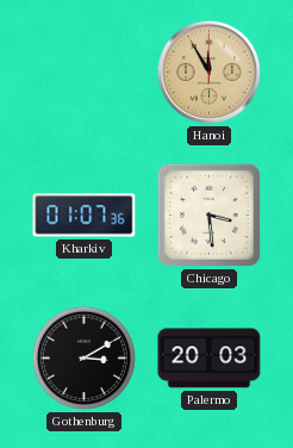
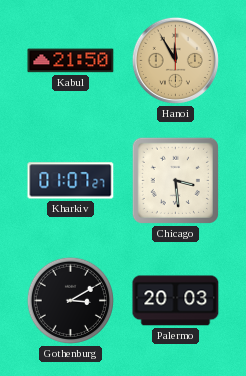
Kabul: none -> 21:50 (71, 61)
Kharkiv: 01:07:36 -> 01:07:27 (71, 181)
